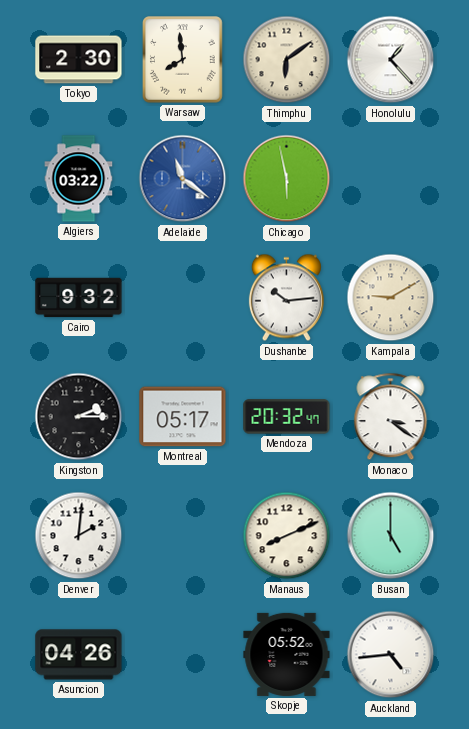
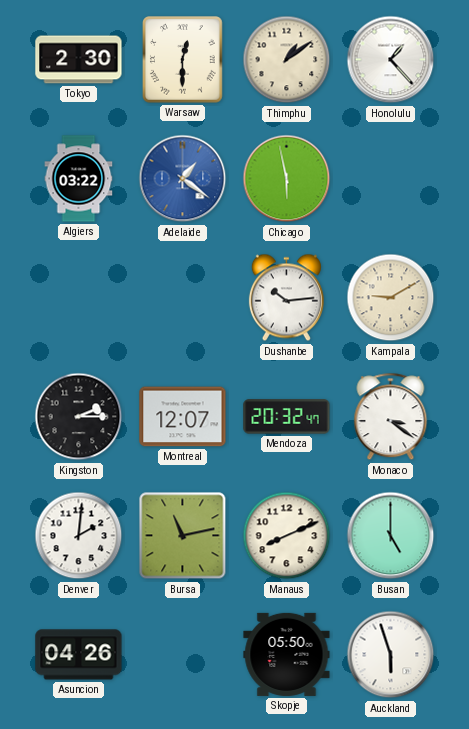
Warsaw: 7:59 -> 12:30 (183, 60)
Thimphu: 6:09 -> 1:09 (287, 60)
Adelaide: 11:21 -> 1:21 (183, 179)
Cairo: 9:32 -> none (79, 298)
Montreal: 05:17 -> 12:07 (183, 417)
Bursa: none -> 11:13 (183, 536)
Skopje: 05:52 -> 05:50 (287, 654)
Auckland: 4:44 -> 5:57 (391, 655)
